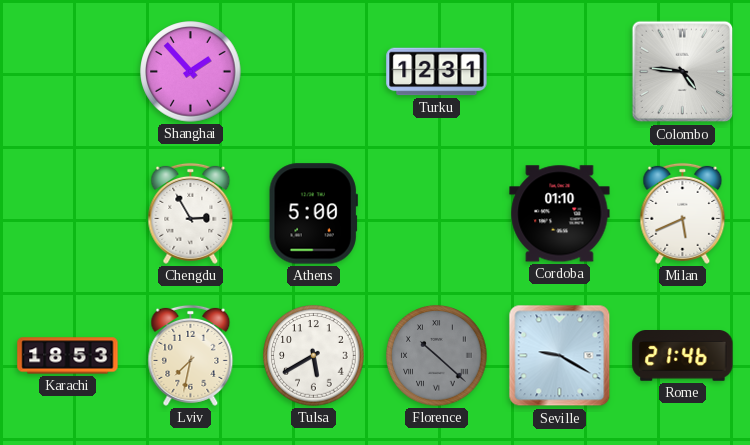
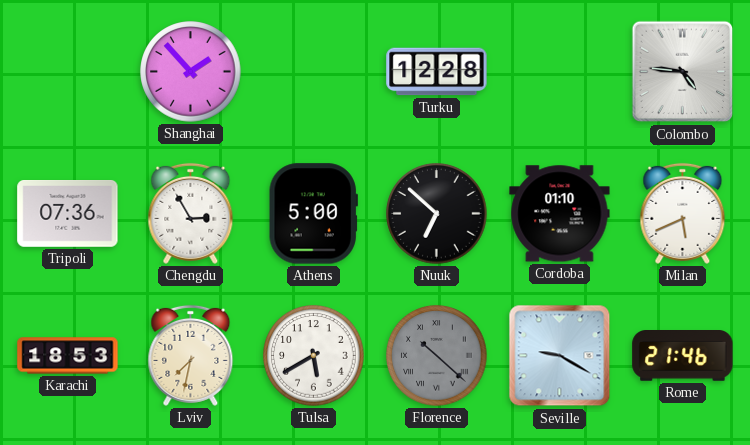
Turku: 12:31 -> 12:28 (437, 72)
Tripoli: none -> 07:36 (68, 214)
Nuuk: none -> 6:52 (437, 214)
